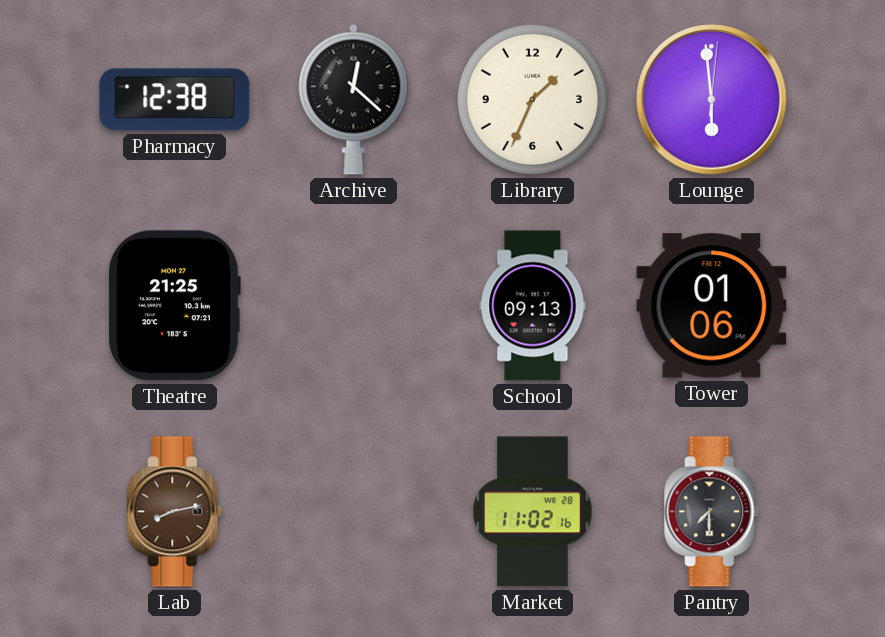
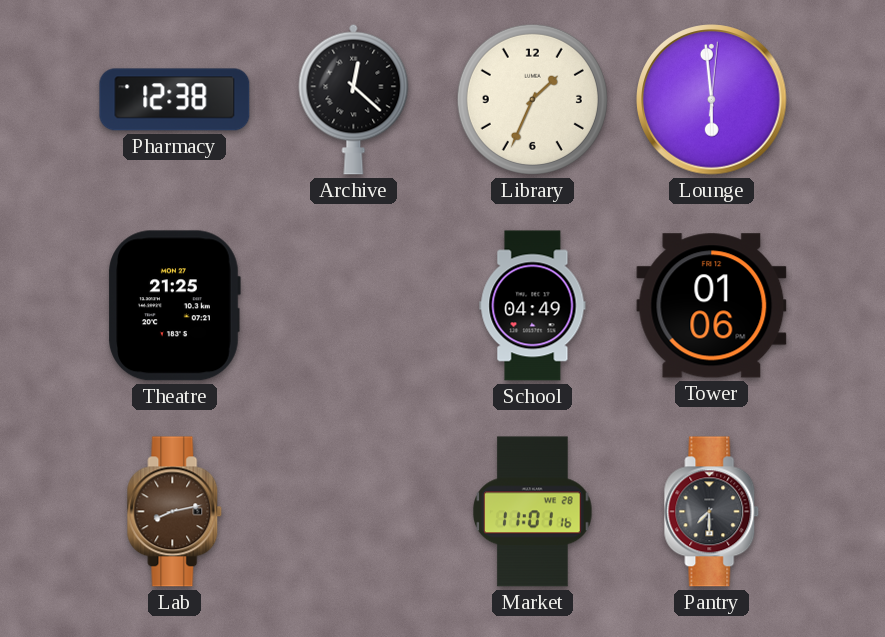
School: 09:13 -> 04:49 (533, 306)
Market: 11:02 -> 11:01 (533, 512)
